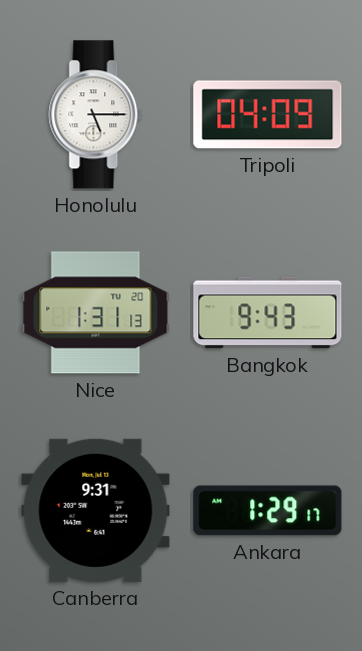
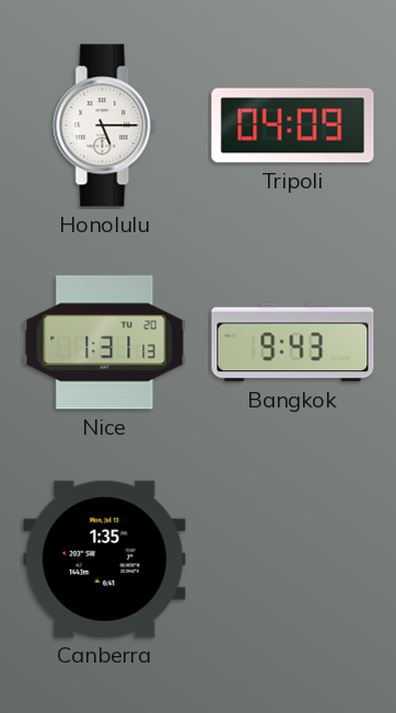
Canberra: 9:31 -> 1:35 (105, 559)
Ankara: 1:29 -> none (268, 511)
